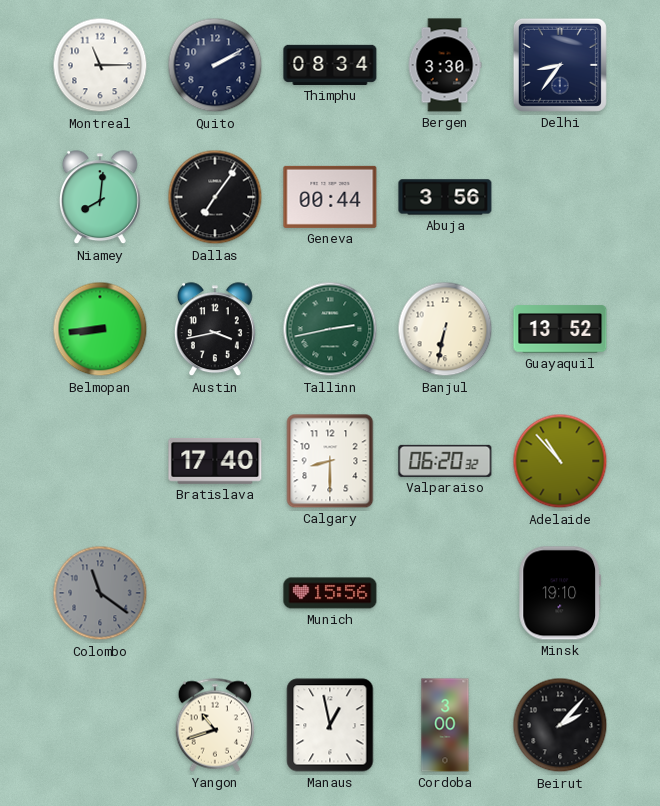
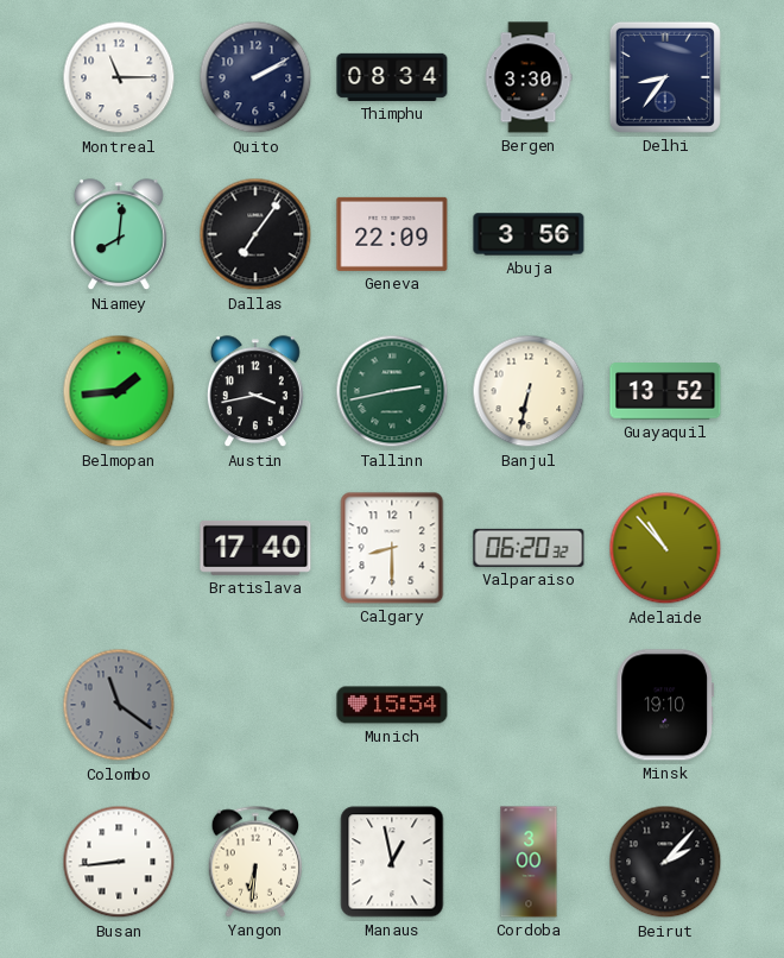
Geneva: 00:44 -> 22:09 (392, 234)
Belmopan: 8:44 -> 1:44 (119, 391)
Munich: 15:56 -> 15:54 (392, 705)
Busan: none -> 8:44 (119, 862)
Yangon: 10:42 -> 6:31 (255, 862)
